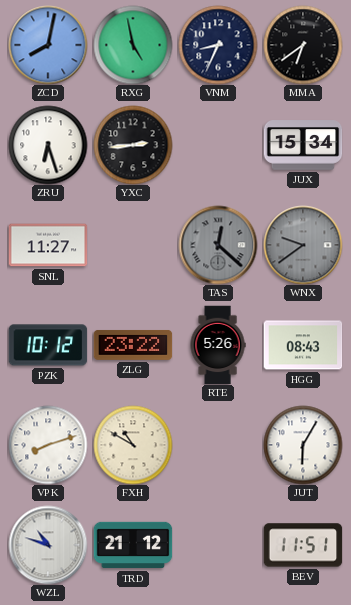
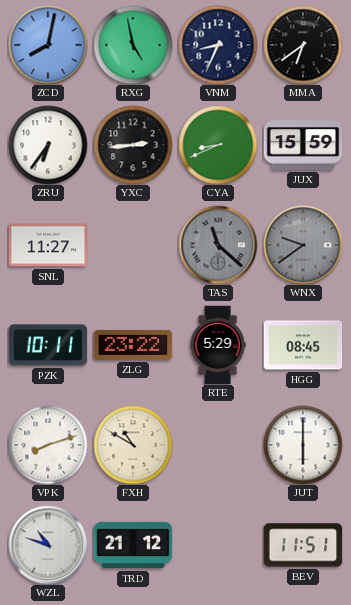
ZRU: 6:27 -> 6:36 (48, 145)
CYA: none -> 8:41 (218, 145)
JUX: 15:34 -> 15:59 (303, 145)
TAS: 12:22 -> 11:22 (218, 245)
PZK: 10:12 -> 10:11 (48, 345)
RTE: 5:26 -> 5:29 (218, 345)
HGG: 08:43 -> 08:45 (303, 345)
JUT: 6:05 -> 6:00 (303, 445)
